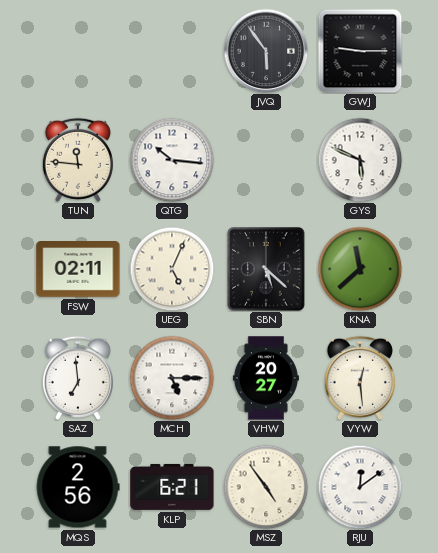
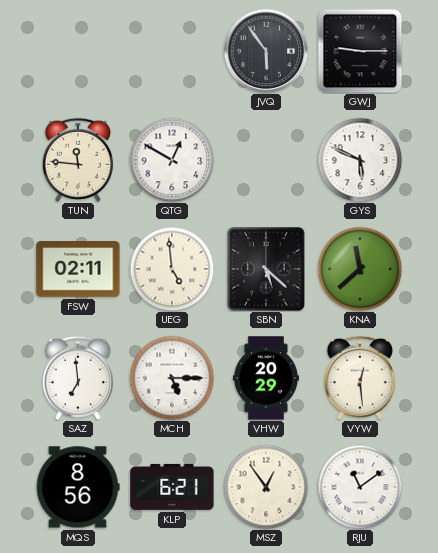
QTG: 10:16 -> 12:50 (172, 160)
UEG: 5:04 -> 4:59 (172, 269)
VHW: 20:27 -> 20:29 (266, 378)
MQS: 2:56 -> 8:56 (78, 487)
MSZ: 4:54 -> 12:54 (266, 487)
RJU: 12:09 -> 11:09 (360, 487)
